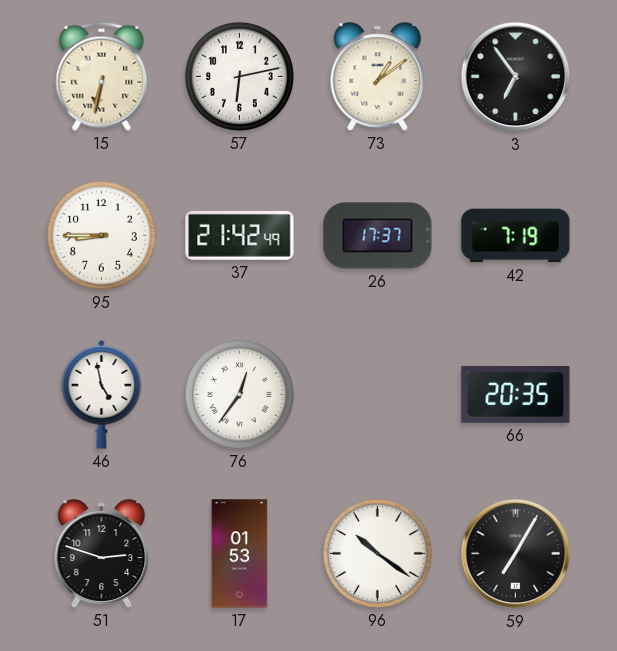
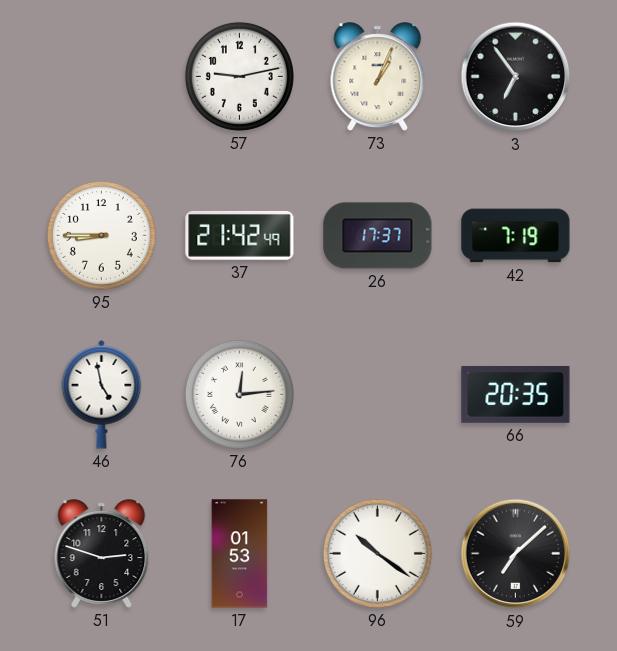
15: 6:32 -> none (102, 76)
57: 6:13 -> 9:13 (239, 76)
73: 1:09 -> 1:04 (378, 77)
76: 12:36 -> 12:14 (239, 394)
59: 7:05 -> 7:08 (516, 554)
